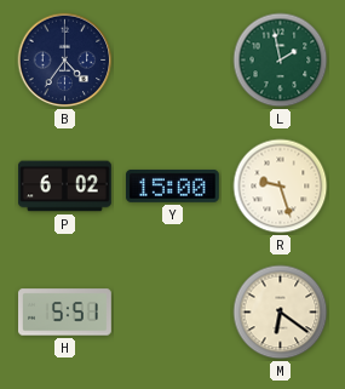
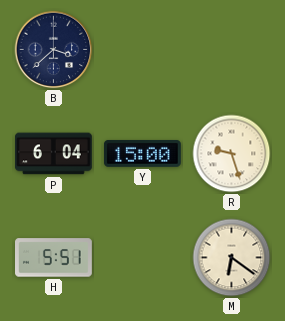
B: 4:36 -> 3:38 (54, 50)
L: 1:58 -> none (281, 61)
P: 6:02 -> 6:04 (54, 154)
